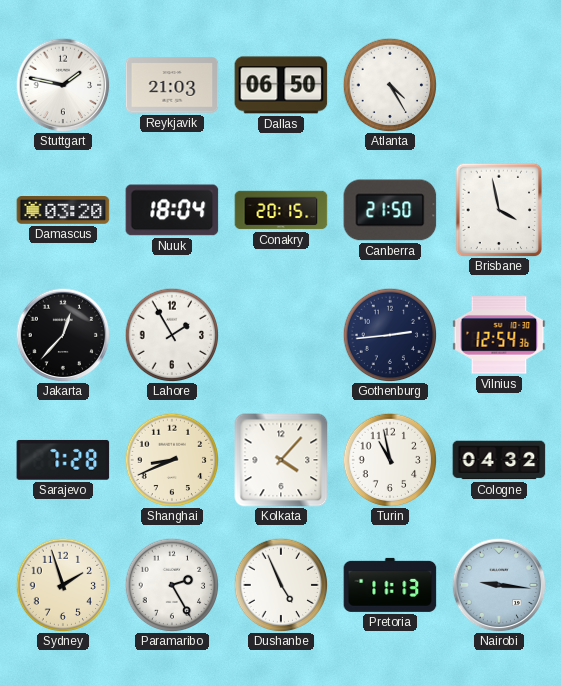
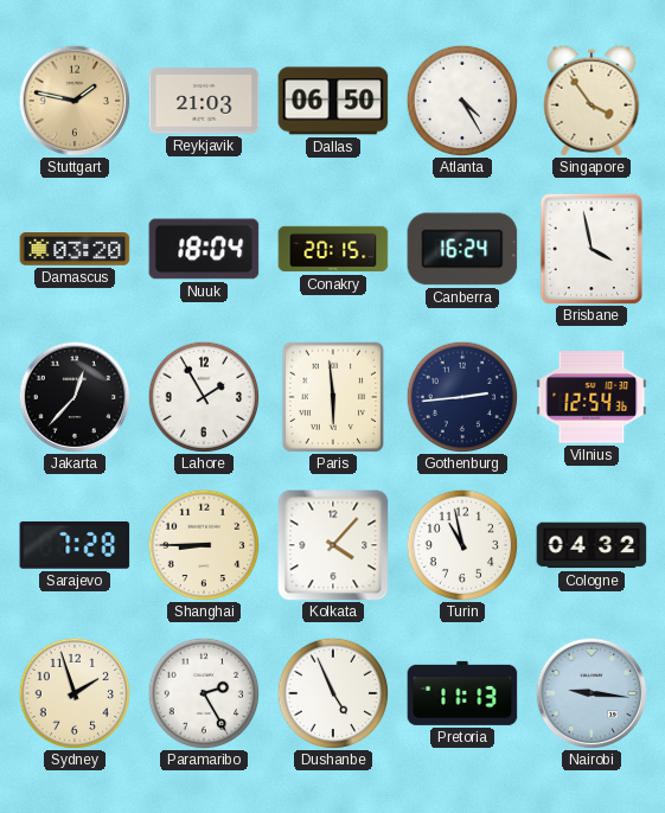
Stuttgart dial: white -> champagne (75, 101)
Singapore: none -> 3:54 (592, 101)
Canberra: 21:50 -> 16:24 (462, 249)
Paris: none -> 5:59 (333, 397)
Shanghai: 8:41 -> 8:45 (204, 545)
